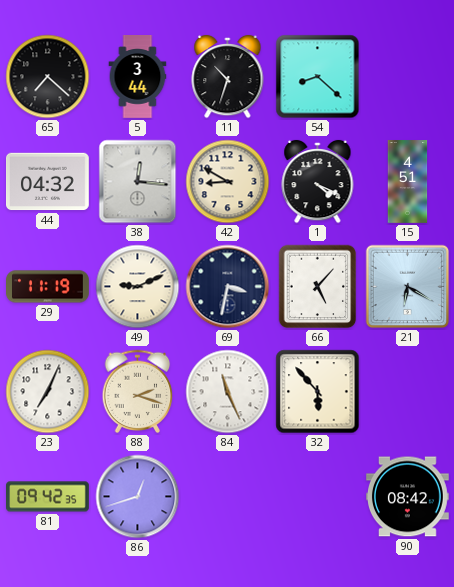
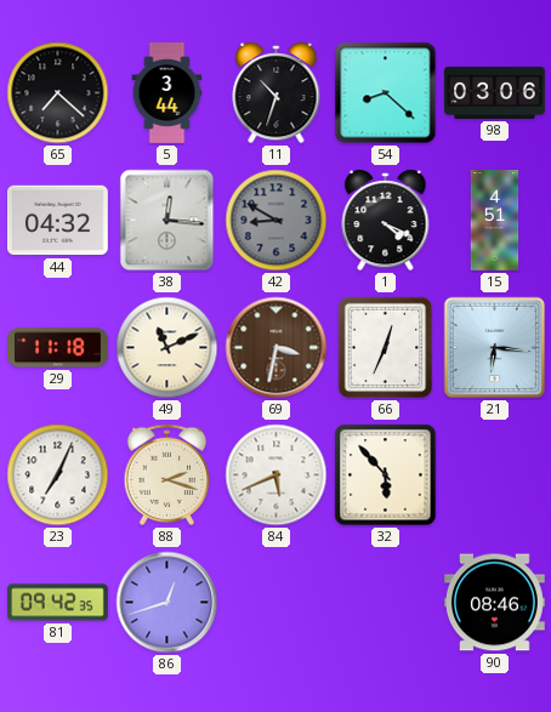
98: none -> 03:06 (495, 92)
42 dial: cream -> grey (277, 221)
29: 11:19 -> 11:18 (58, 348)
49: 9:11 -> 11:11 (167, 348)
69 dial: navy -> brown (277, 348)
66: 5:07 -> 12:34 (386, 348)
21: 6:20 -> 6:16 (495, 348)
84: 11:26 -> 5:41 (277, 475)
90: 08:42 -> 08:46 (495, 603)
